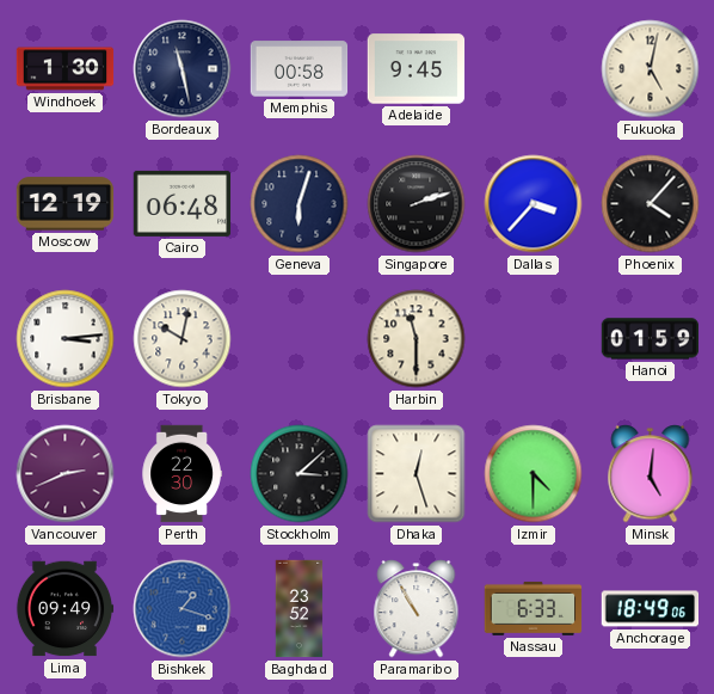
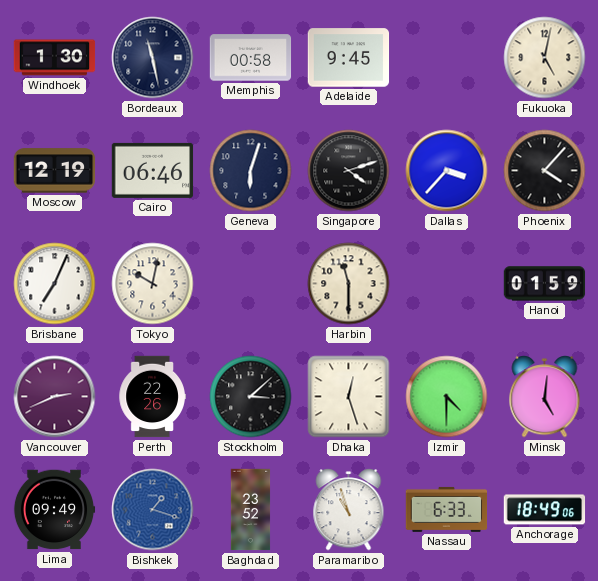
Cairo: 06:48 -> 06:46 (153, 170)
Singapore: 2:12 -> 4:12 (349, 171)
Brisbane: 3:14 -> 7:04 (55, 284)
Perth: 22:30 -> 22:26 (152, 397)
Paramaribo: 10:55 -> 10:57 (349, 510)
